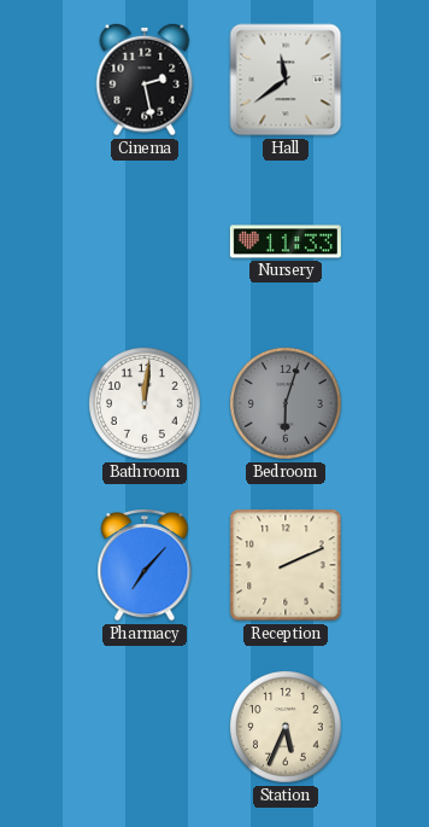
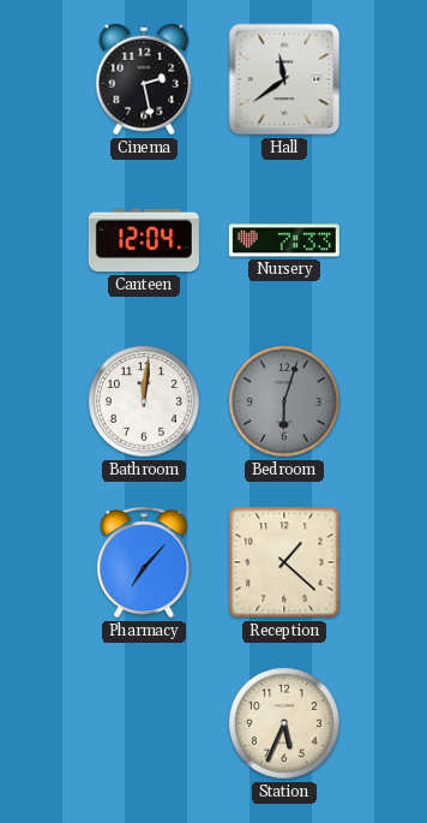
Canteen: none -> 12:04 (144, 240)
Nursery: 11:33 -> 7:33 (284, 240)
Reception: 2:11 -> 1:22 (284, 562)
